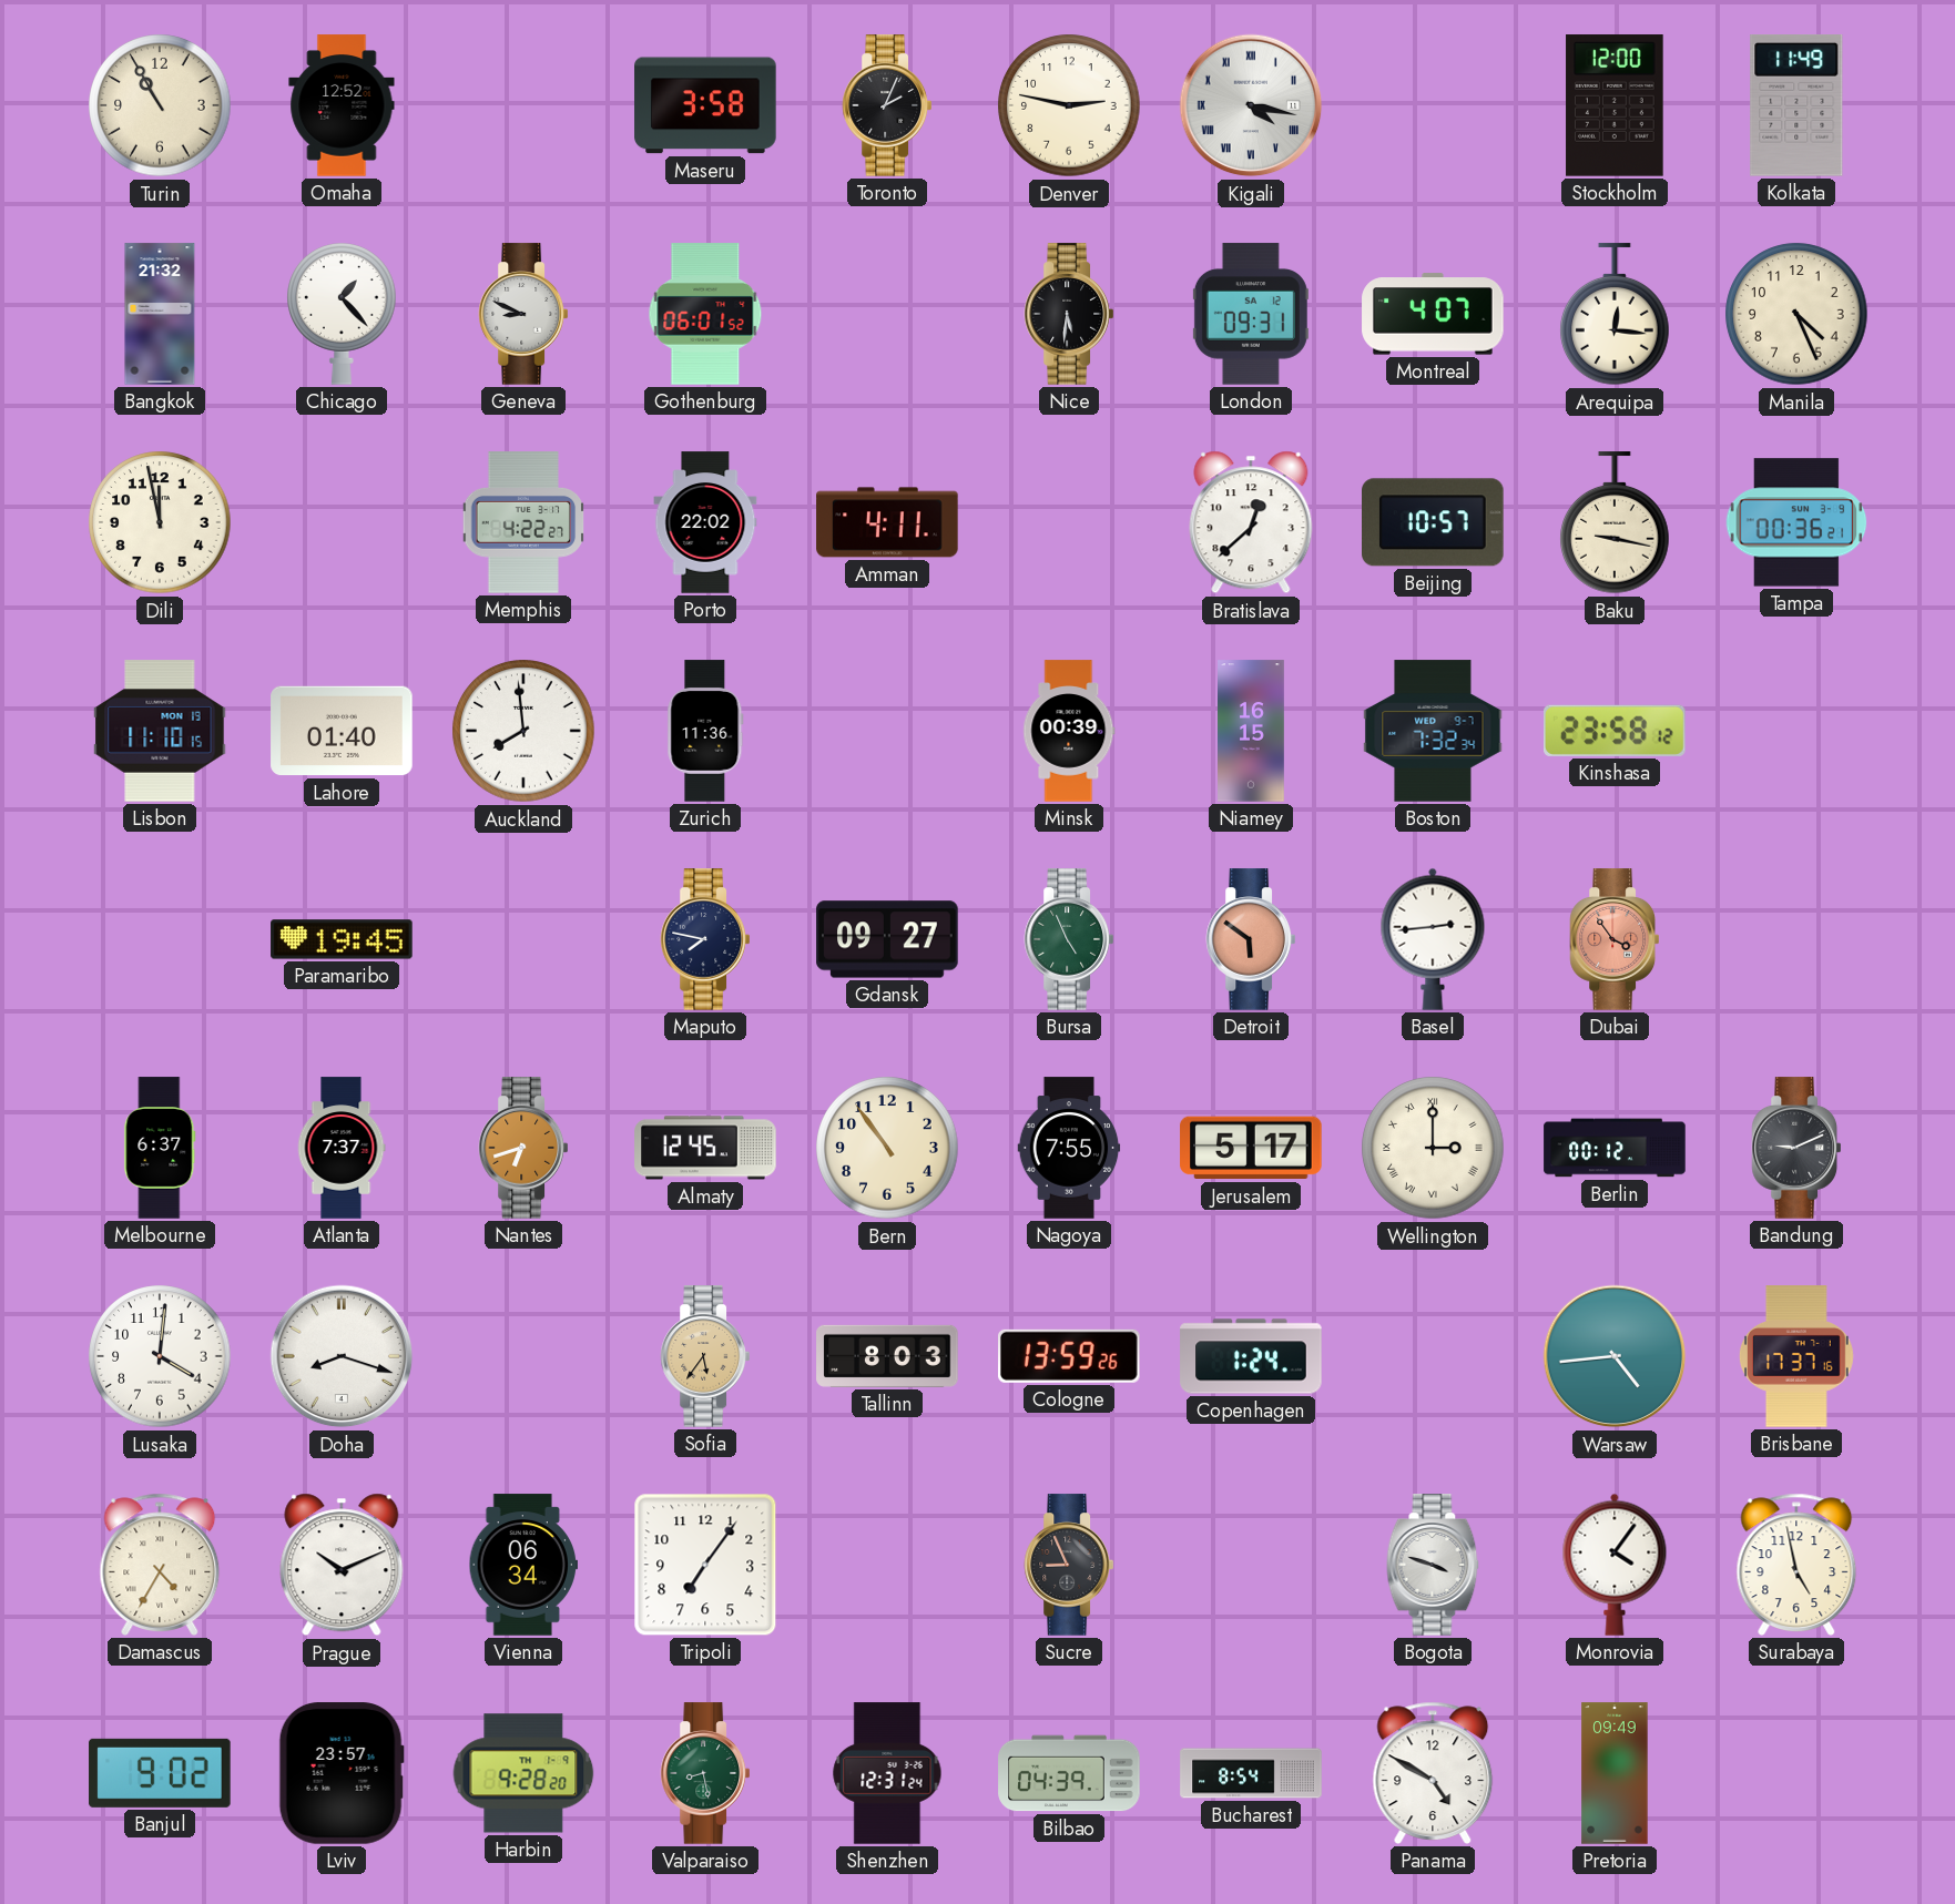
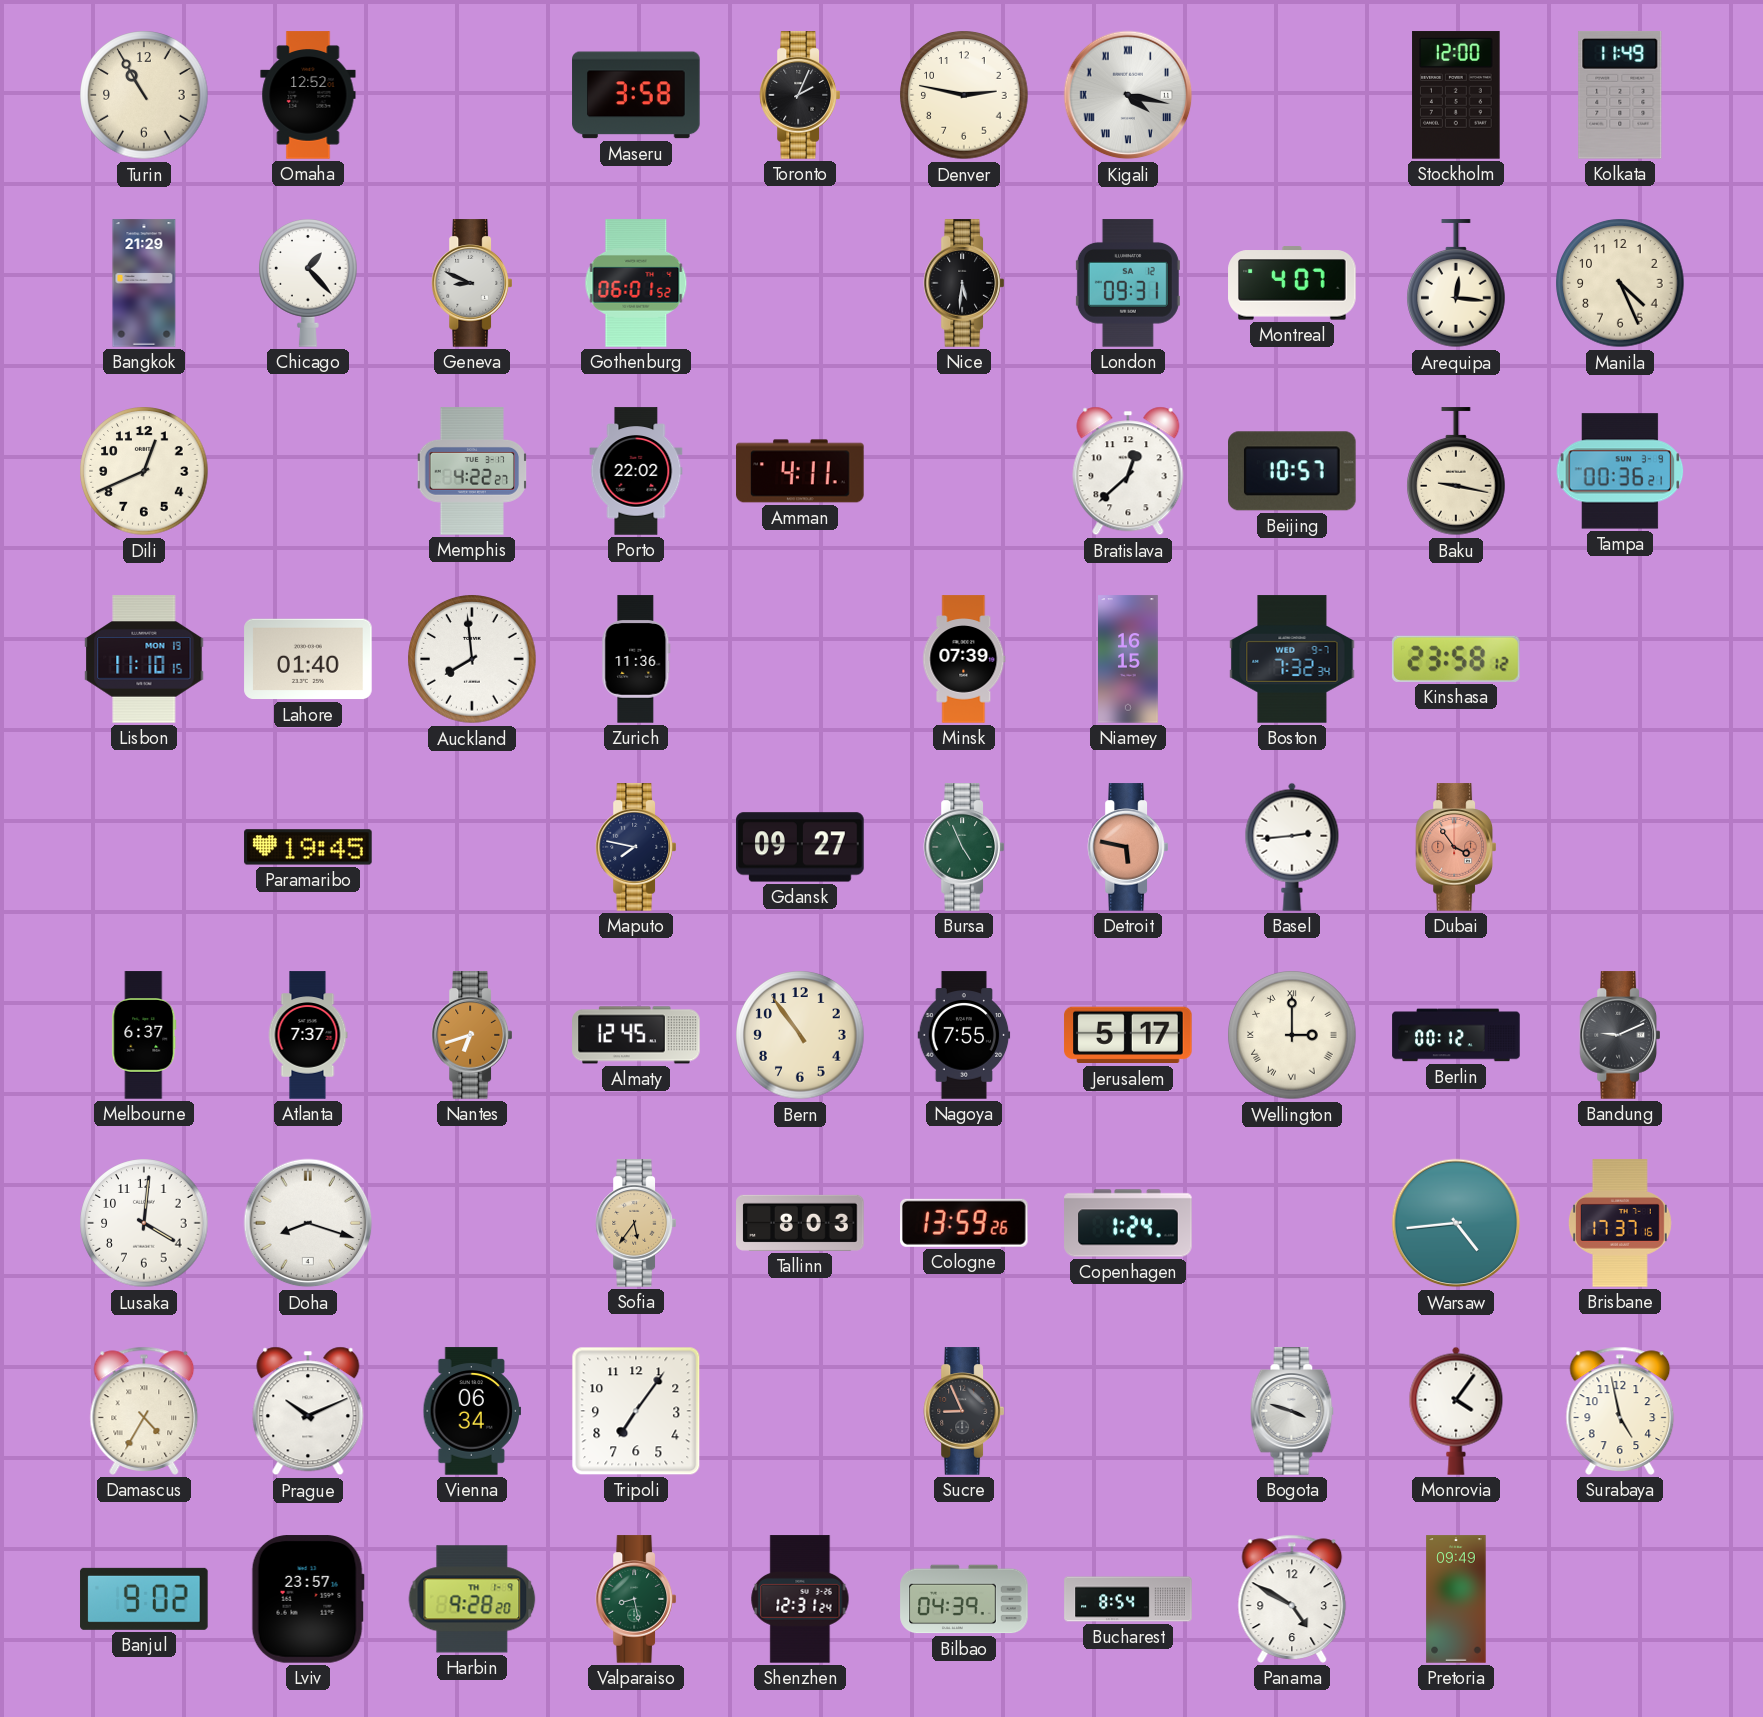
Bangkok: 21:32 -> 21:29 (144, 283)
Dili: 11:58 -> 12:41 (144, 471)
Minsk: 00:39 -> 07:39 (964, 659)
Detroit: 5:51 -> 5:47 (1127, 847)
